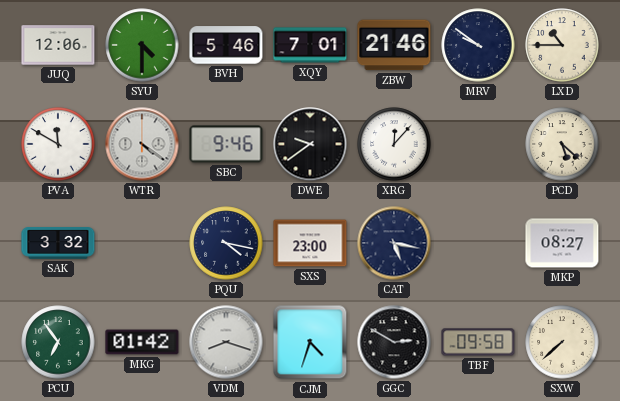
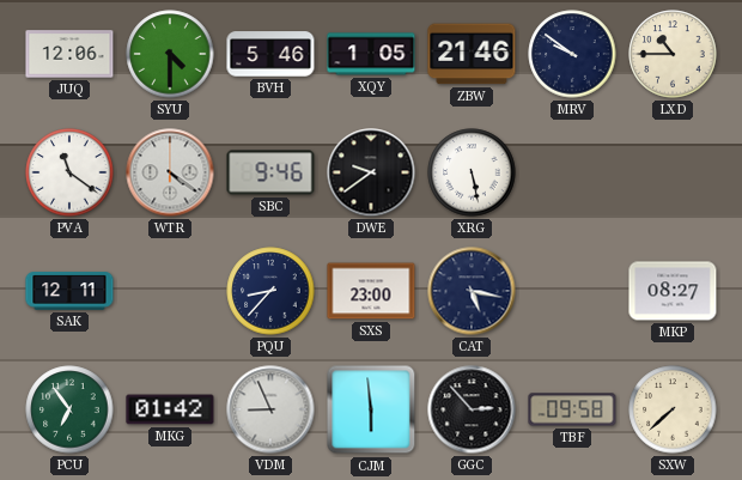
XQY: 7:01 -> 1:05 (371, 54)
PVA: 11:50 -> 11:21 (69, 172)
XRG: 12:07 -> 5:28 (472, 172)
PCD: 5:22 -> none (562, 144)
SAK: 3:32 -> 12:11 (69, 291)
PQU: 4:17 -> 8:37 (270, 291)
VDM: 8:18 -> 8:56 (270, 409)
CJM: 4:33 -> 5:59 (371, 409)
GGC: 2:50 -> 2:53 (472, 409)
